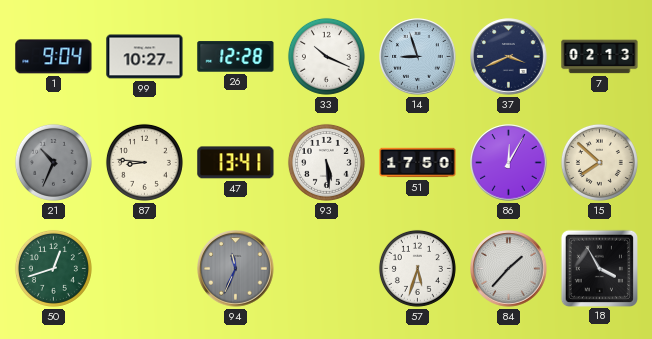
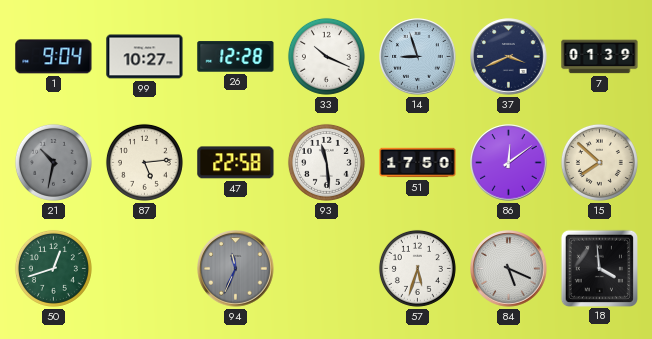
7: 02:13 -> 01:39 (600, 57)
21: 10:34 -> 10:32 (53, 162)
87: 8:46 -> 5:14 (144, 162)
47: 13:41 -> 22:58 (236, 163)
93: 5:29 -> 11:29 (326, 162)
86: 12:05 -> 12:09 (509, 163)
84: 1:37 -> 5:19 (509, 269)
18: 3:55 -> 3:59 (599, 268)
